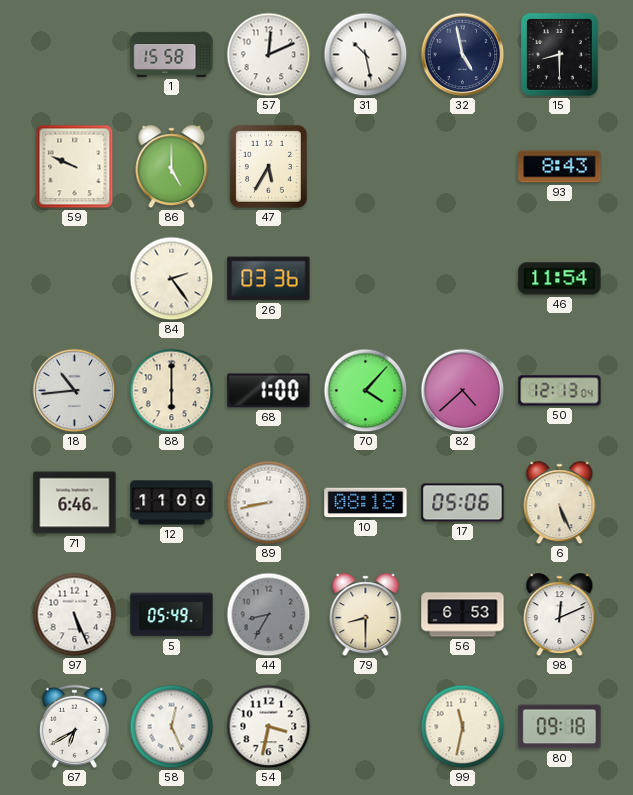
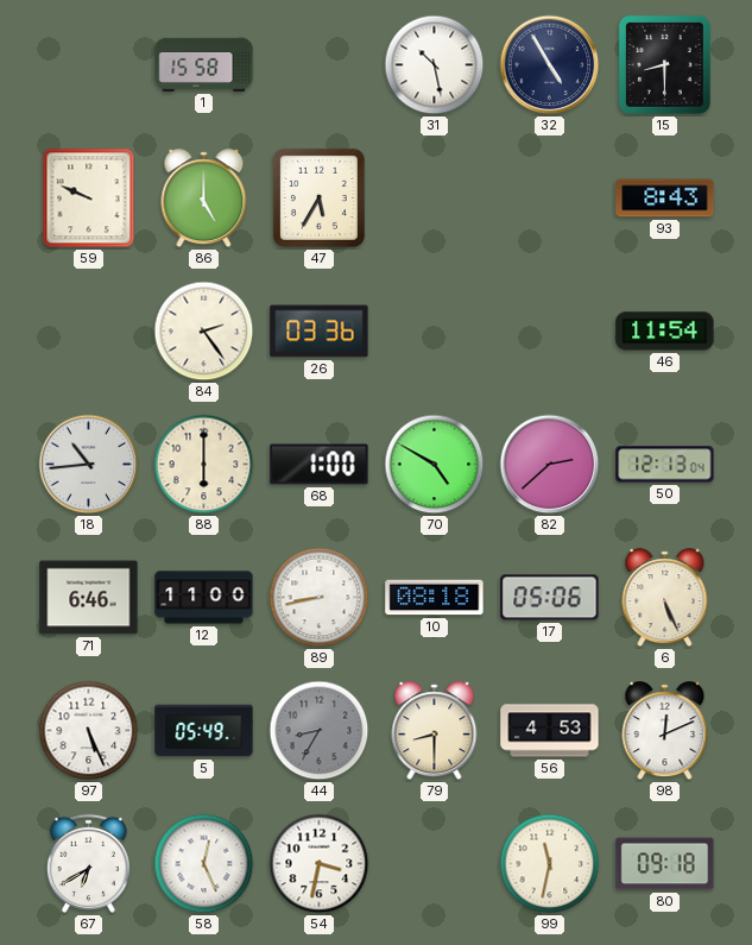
57: 12:11 -> none (269, 55)
32: 4:58 -> 4:55 (550, 65)
70: 4:07 -> 4:50 (435, 465)
82: 4:38 -> 2:38 (550, 465)
56: 6:53 -> 4:53 (550, 731)
